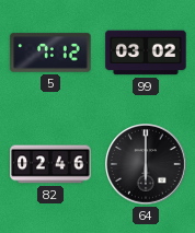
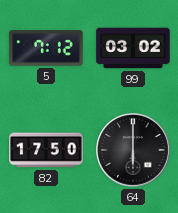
82: 02:46 -> 17:50 (46, 150)
